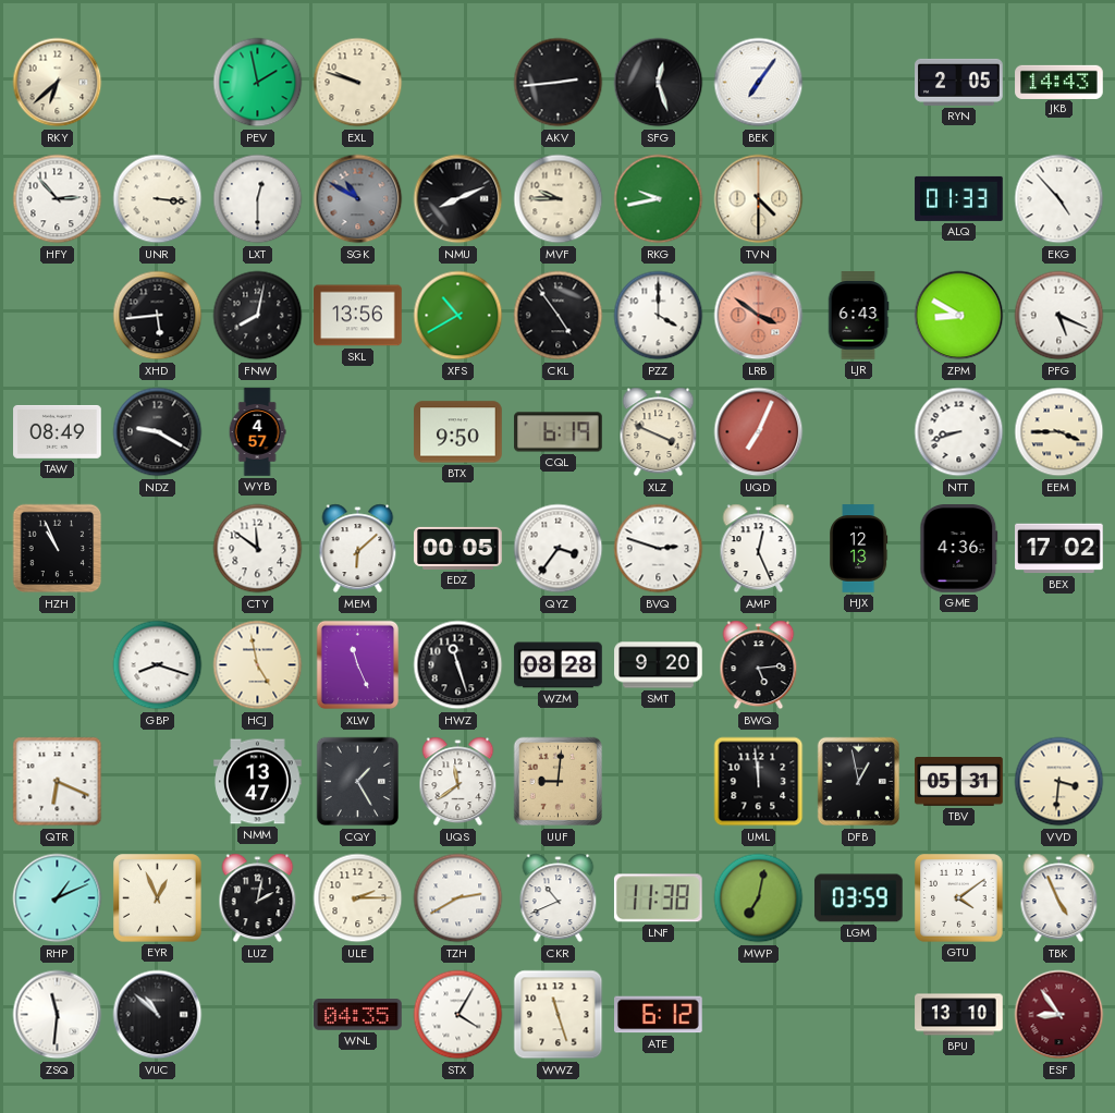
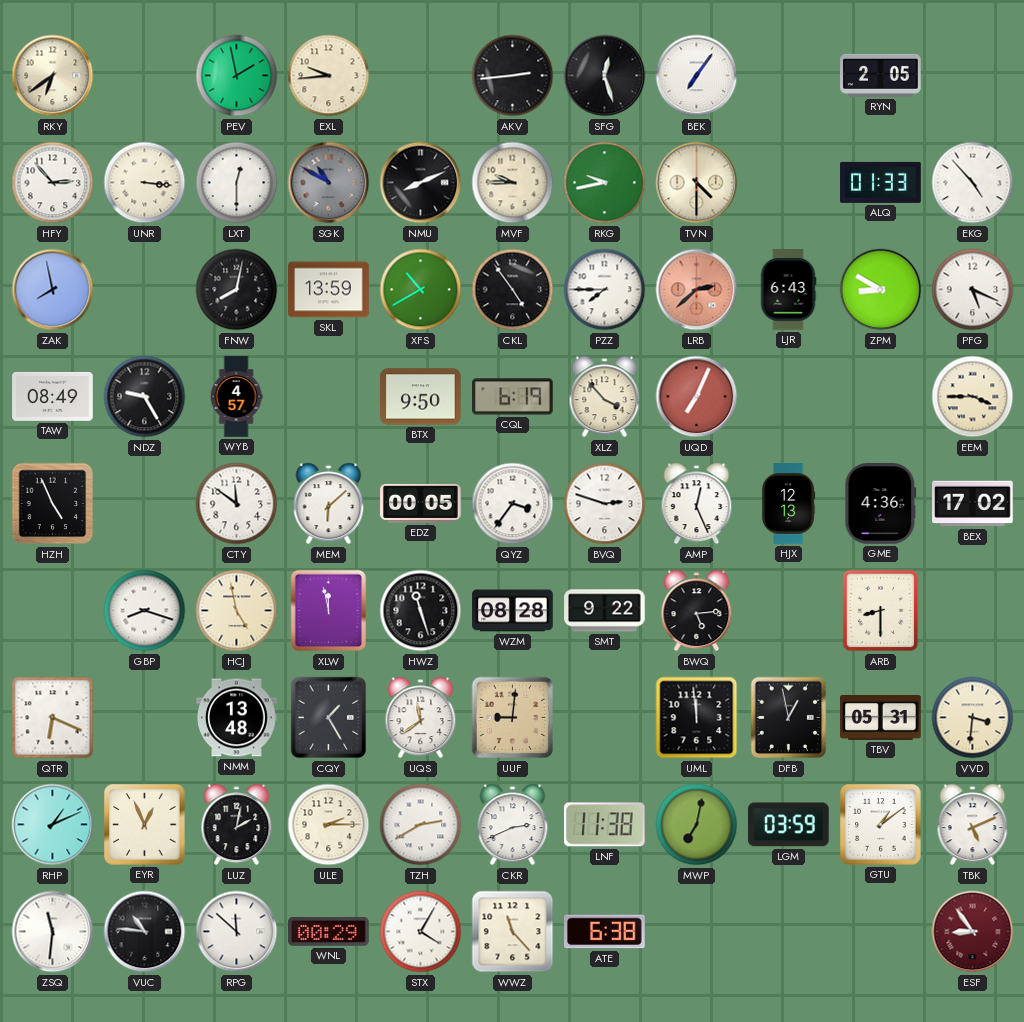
RKY: 6:38 -> 6:39 (53, 76)
EXL: 9:48 -> 9:44 (329, 76)
JKB: 14:43 -> none (1059, 82)
ZAK: none -> 7:58 (53, 290)
XHD: 5:44 -> none (158, 316)
SKL: 13:56 -> 13:59 (329, 290)
PZZ: 4:00 -> 7:45 (605, 290)
LRB: 3:51 -> 2:38 (697, 290)
NDZ: 9:20 -> 9:25 (145, 397)
XLZ: 3:49 -> 3:53 (605, 397)
NTT: 8:42 -> none (959, 432)
HZH: 10:56 -> 4:56 (53, 504)
XLW: 11:26 -> 11:58 (329, 611)
SMT: 9:20 -> 9:22 (605, 611)
ARB: none -> 8:30 (881, 611)
NMM: 13:47 -> 13:48 (237, 718)
CKR: 10:41 -> 2:41 (513, 825)
GTU: 4:09 -> 1:09 (881, 825)
TBK: 4:56 -> 5:11 (973, 825)
VUC: 10:52 -> 10:46 (145, 932)
RPG: none -> 11:52 (237, 932)
WNL: 04:35 -> 00:29 (329, 932)
WWZ: 11:27 -> 11:23 (513, 932)
ATE: 6:12 -> 6:38 (605, 932)
BPU: 13:10 -> none (959, 1015)
